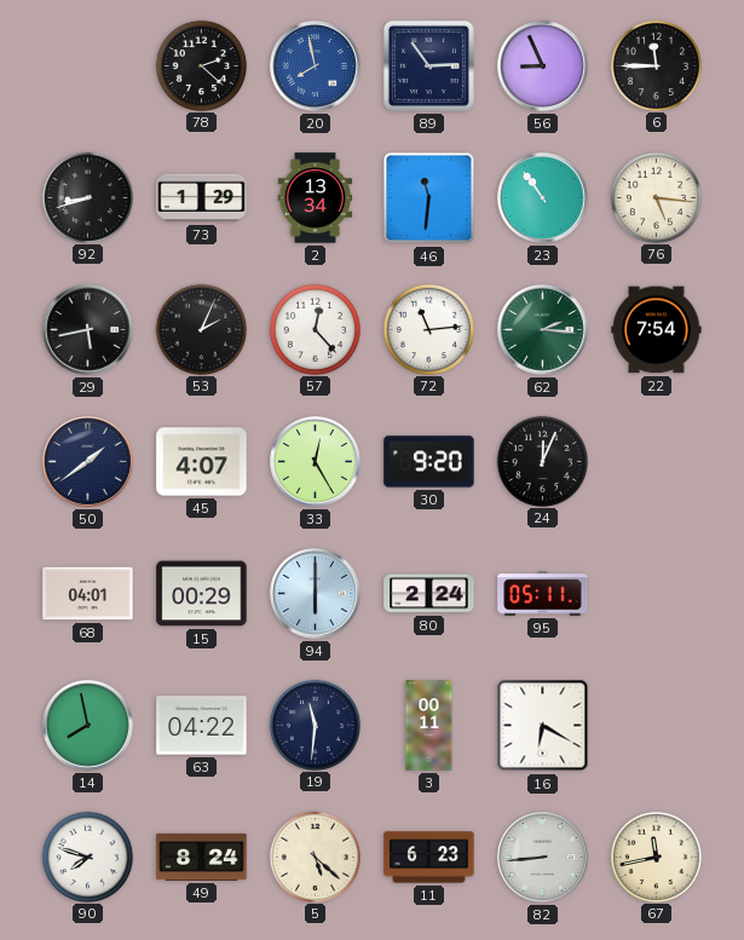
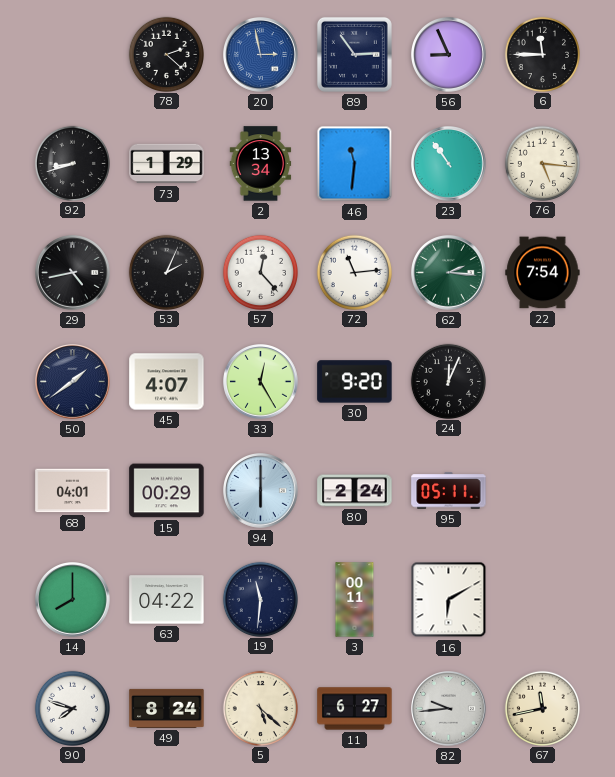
20: 7:58 -> 2:58 (261, 55)
29: 5:43 -> 4:43 (73, 273)
14: 7:58 -> 8:00 (73, 600)
16: 6:20 -> 6:10 (449, 600)
11: 6:23 -> 6:27 (355, 709)
82: 8:44 -> 9:44 (449, 709)
